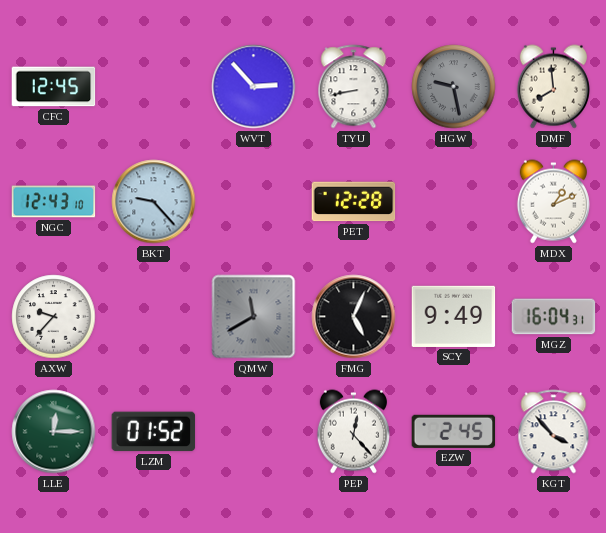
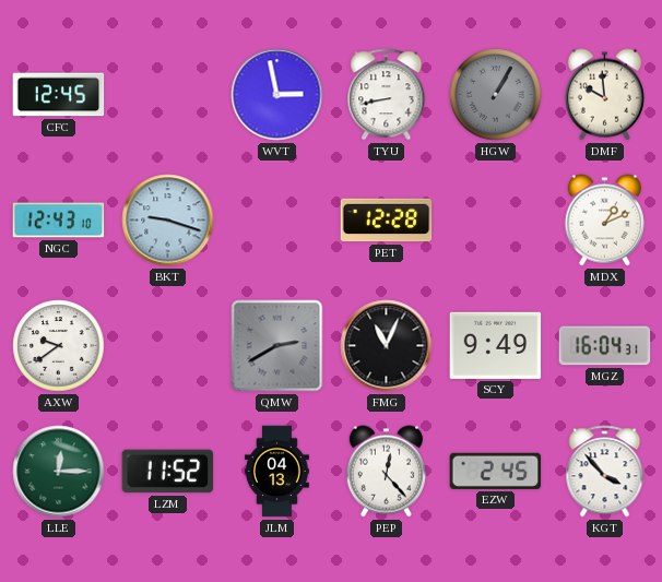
WVT: 2:53 -> 2:58 (277, 95)
HGW: 9:28 -> 1:05 (496, 95)
DMF: 7:59 -> 9:59 (604, 95)
BKT: 9:23 -> 9:18 (168, 221)
AXW: 9:37 -> 9:39 (59, 346)
QMW: 11:40 -> 2:40 (277, 346)
FMG: 5:04 -> 11:04 (387, 346)
LZM: 01:52 -> 11:52 (168, 472)
JLM: none -> 04:13 (276, 472)
